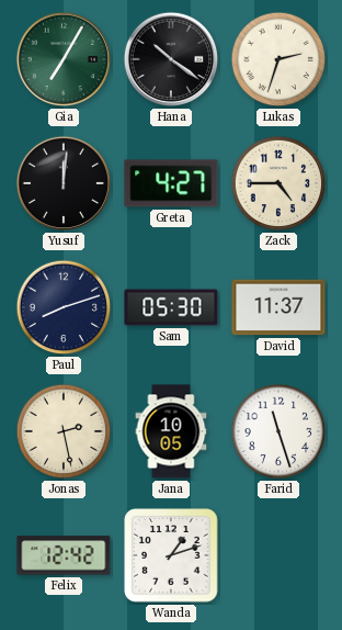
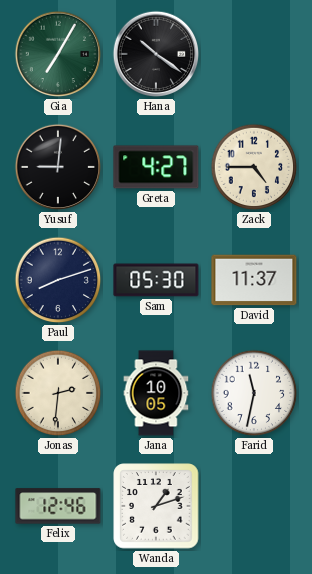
Lukas: 2:33 -> none (278, 59)
Yusuf: 12:01 -> 9:01 (58, 167)
Jonas: 2:28 -> 2:31 (58, 393)
Farid: 11:27 -> 11:32 (254, 393)
Felix: 12:42 -> 12:46 (58, 506)
